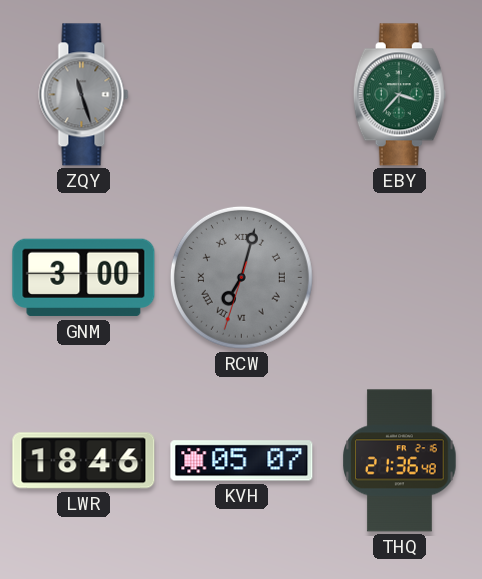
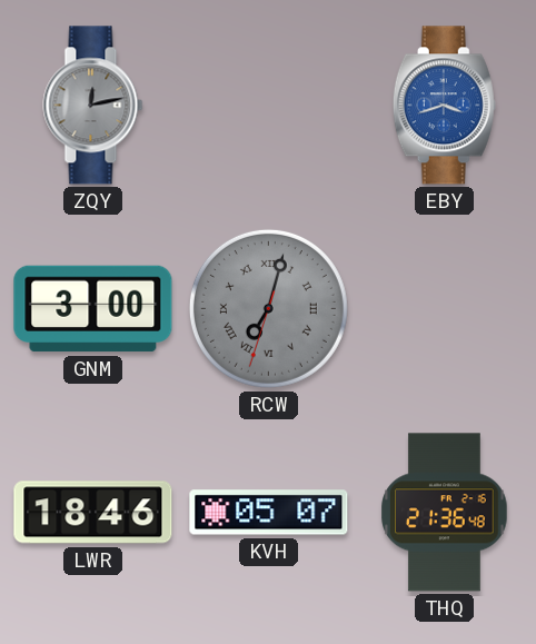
ZQY: 11:27 -> 12:13 (93, 106)
EBY: 3:37 -> 3:42 (444, 106)
EBY dial: green -> blue (444, 106)
